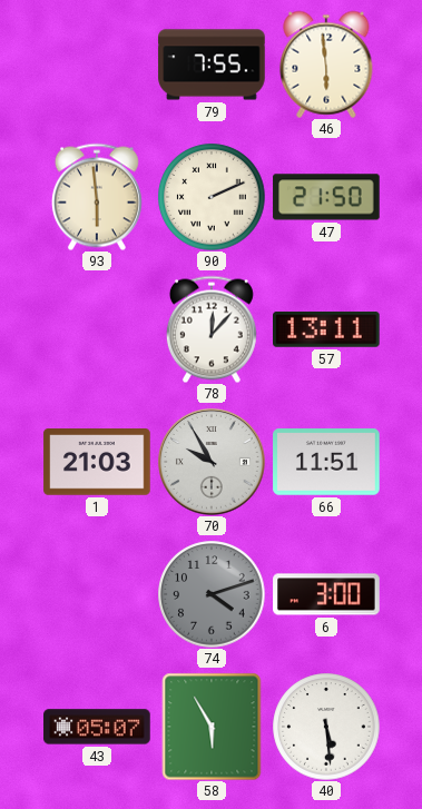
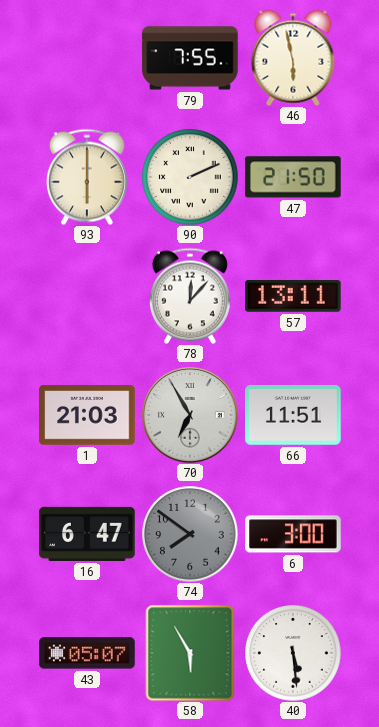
46: 5:59 -> 5:58 (293, 58)
93: 5:59 -> 6:00 (87, 177)
70: 9:55 -> 6:55 (191, 416)
16: none -> 6:47 (87, 534)
74: 4:12 -> 7:51 (190, 534)
